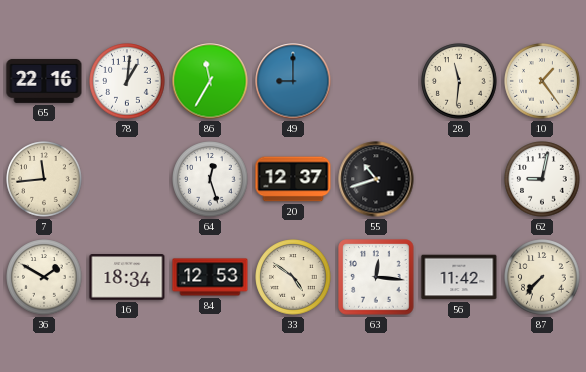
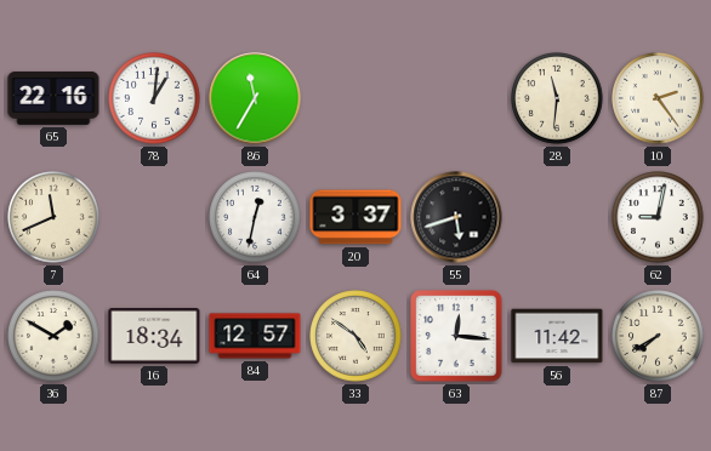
49: 9:00 -> none (293, 81)
10: 1:24 -> 2:24 (658, 98)
7: 11:44 -> 11:41 (53, 217)
64: 12:27 -> 12:32 (255, 217)
20: 12:37 -> 3:37 (355, 217)
55: 10:42 -> 5:42 (456, 217)
84: 12:53 -> 12:57 (255, 336)
87: 7:37 -> 7:40 (658, 336)
